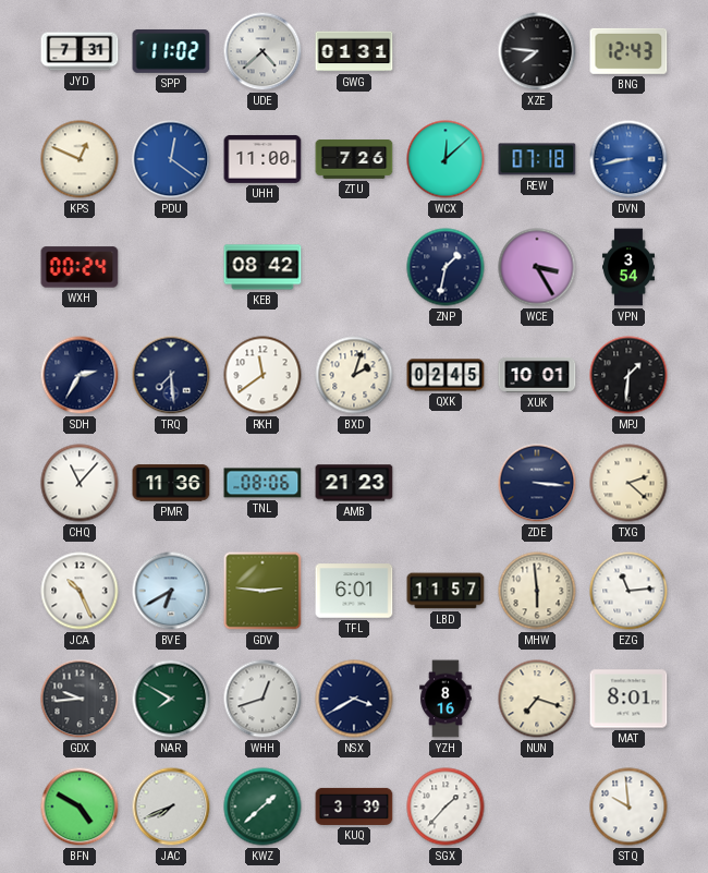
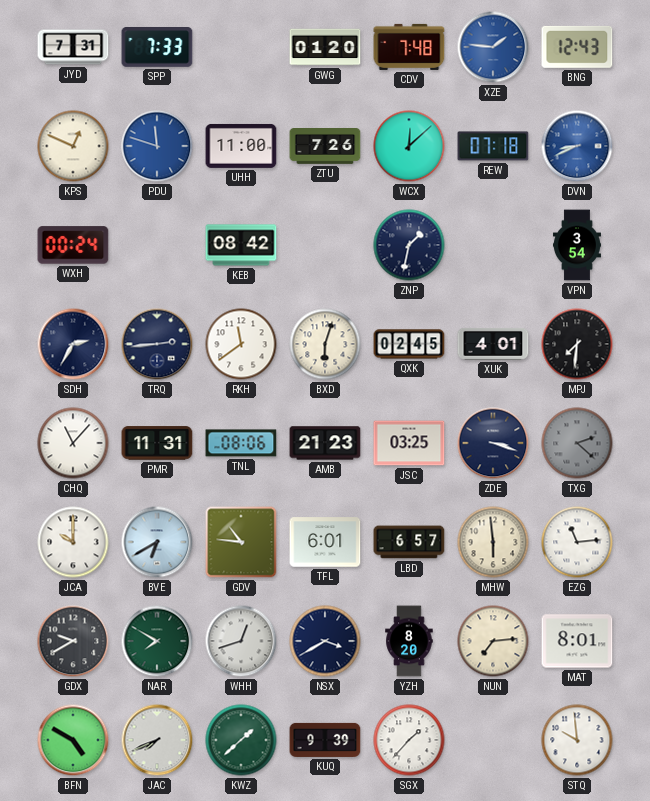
SPP: 11:02 -> 7:33 (157, 47)
UDE: 4:38 -> none (263, 51)
GWG: 01:31 -> 01:20 (325, 47)
CDV: none -> 7:48 (409, 47)
XZE: 7:46 -> 1:46 (493, 47)
XZE dial: black -> blue (493, 47)
PDU: 12:21 -> 11:48 (157, 146)
DVN: 8:43 -> 8:41 (577, 146)
WCE: 3:25 -> none (537, 267)
TRQ: 7:29 -> 2:44 (157, 344)
BXD: 2:03 -> 6:03 (325, 344)
XUK: 10:01 -> 4:01 (493, 344)
MPJ: 1:31 -> 7:31 (577, 344)
PMR: 11:36 -> 11:31 (157, 443)
JSC: none -> 03:25 (409, 443)
ZDE: 3:16 -> 3:18 (493, 443)
TXG dial: cream -> grey (577, 443)
JCA: 10:26 -> 10:00 (73, 542)
GDV: 2:46 -> 10:46 (241, 542)
LBD: 11:57 -> 6:57 (409, 542)
GDX: 9:44 -> 9:40 (73, 641)
YZH: 8:16 -> 8:20 (409, 641)
NUN: 7:18 -> 7:14 (493, 641)
KUQ: 3:39 -> 9:39 (325, 740)
